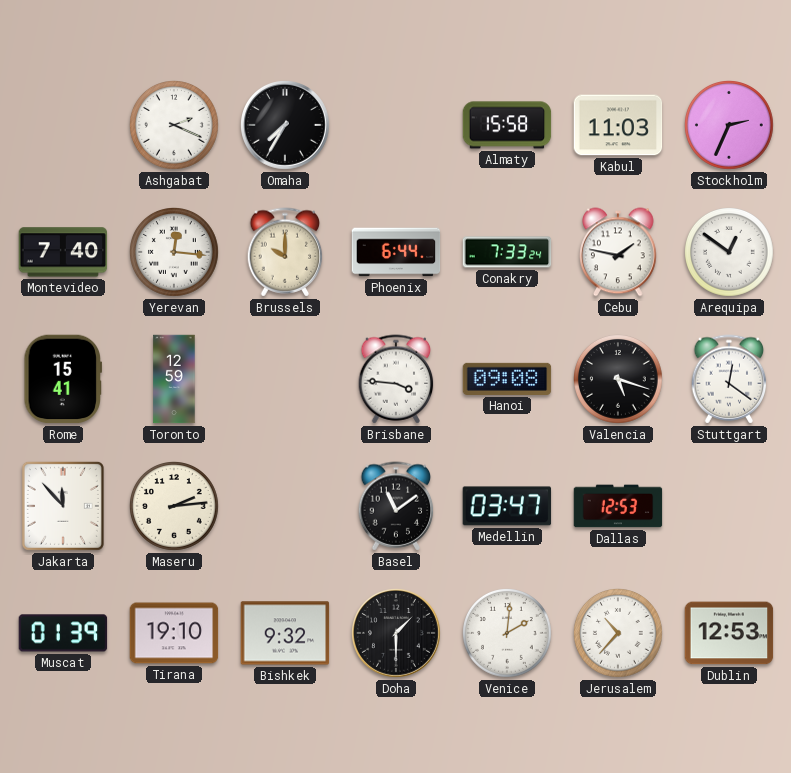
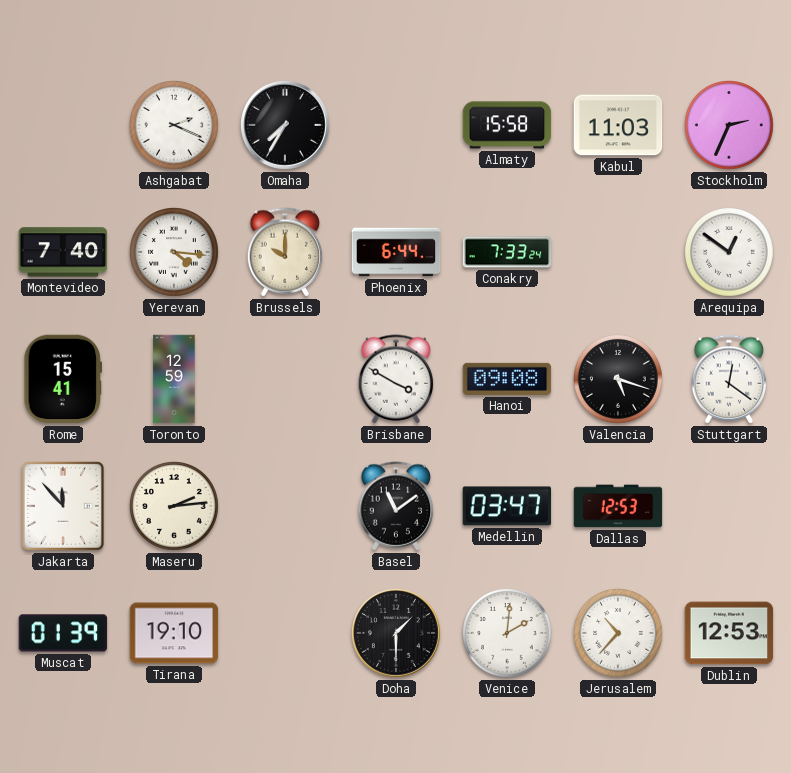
Yerevan: 12:16 -> 4:16 (175, 253)
Cebu: 1:47 -> none (619, 252)
Brisbane: 3:46 -> 3:50 (396, 379)
Bishkek: 9:32 -> none (285, 633)
